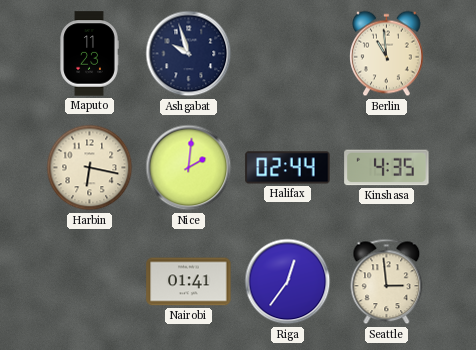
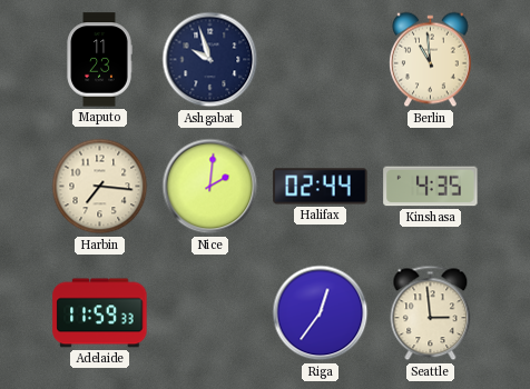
Harbin: 6:17 -> 7:16 (100, 187)
Adelaide: none -> 11:59 (100, 313)
Nairobi: 01:41 -> none (189, 282)
